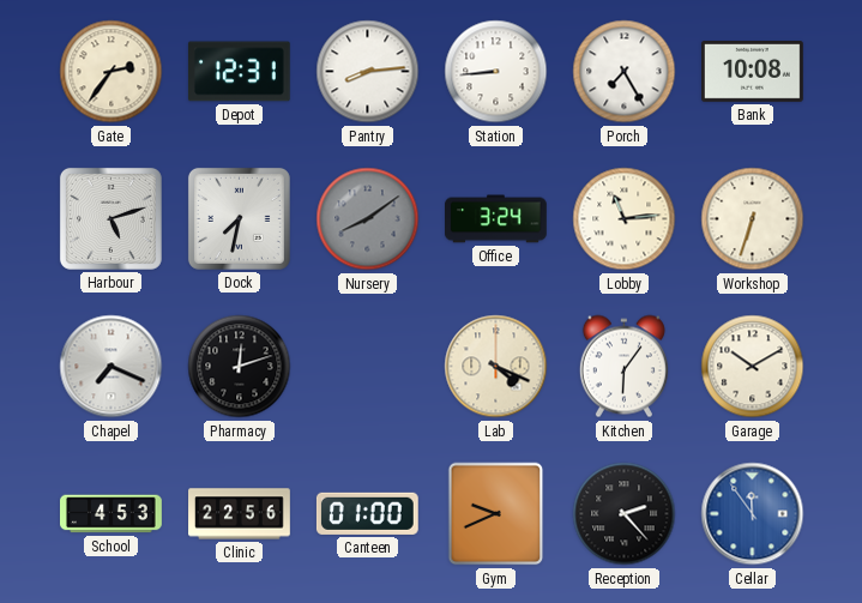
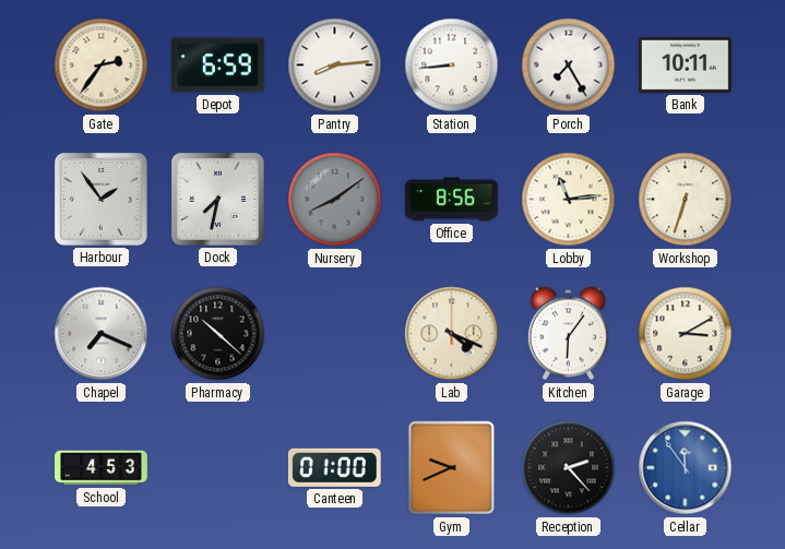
Depot: 12:31 -> 6:59 (217, 65)
Bank: 10:08 -> 10:11 (686, 65)
Harbour: 5:12 -> 1:54 (100, 199)
Office: 3:24 -> 8:56 (452, 200)
Pharmacy: 12:12 -> 10:22 (218, 334)
Garage: 10:10 -> 3:10 (686, 334)
Clinic: 22:56 -> none (240, 514)
